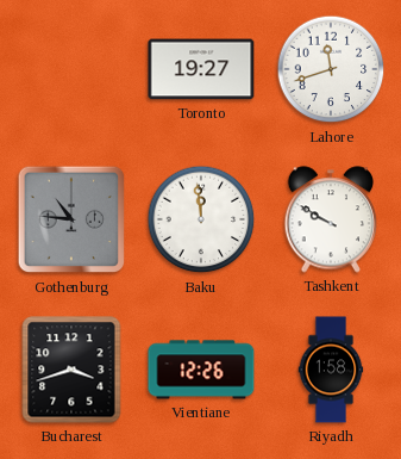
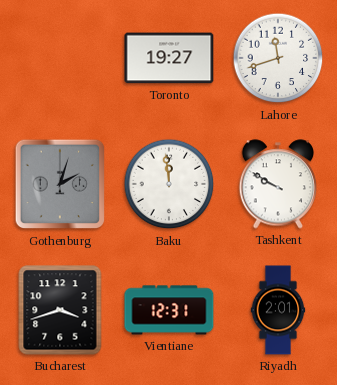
Gothenburg: 10:46 -> 2:03 (60, 184)
Vientiane: 12:26 -> 12:31 (169, 310)
Riyadh: 1:58 -> 2:01 (278, 310)
